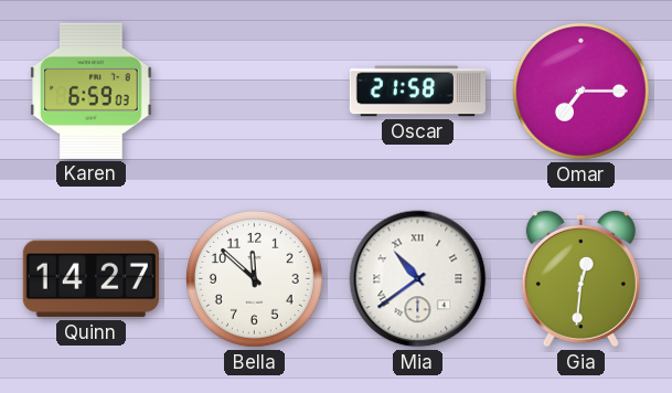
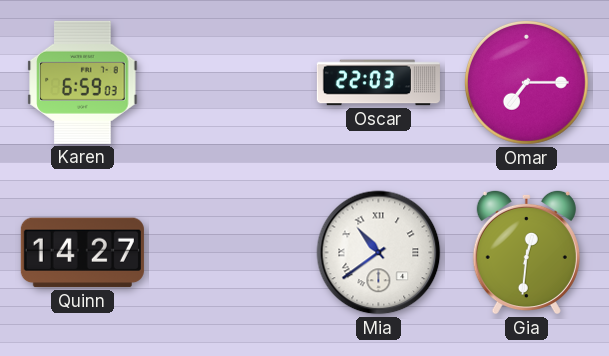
Oscar: 21:58 -> 22:03 (378, 83)
Bella: 11:52 -> none (255, 279)
